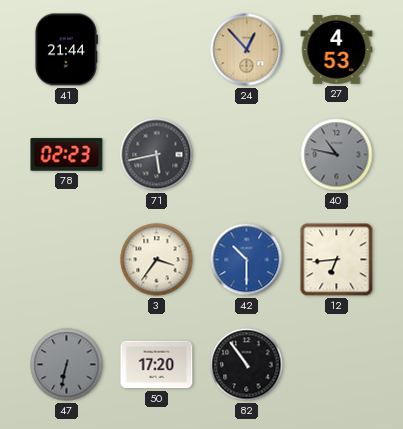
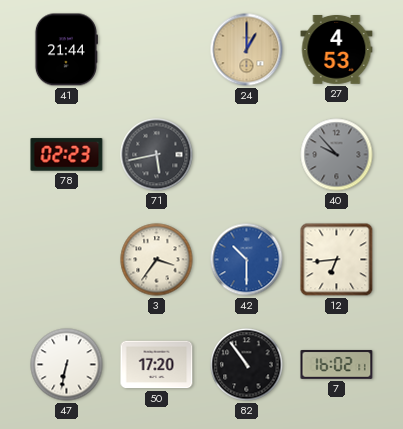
24: 12:53 -> 1:00 (247, 50)
40: 10:47 -> 9:53 (337, 155)
47 dial: grey -> white (67, 365)
7: none -> 16:02 (337, 364)
